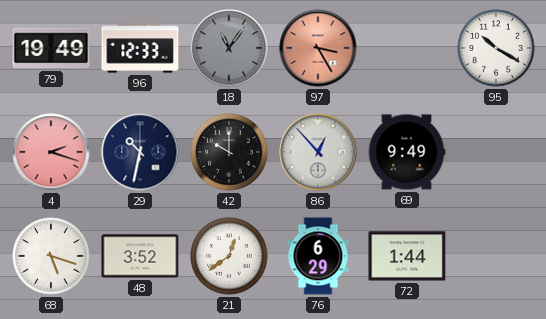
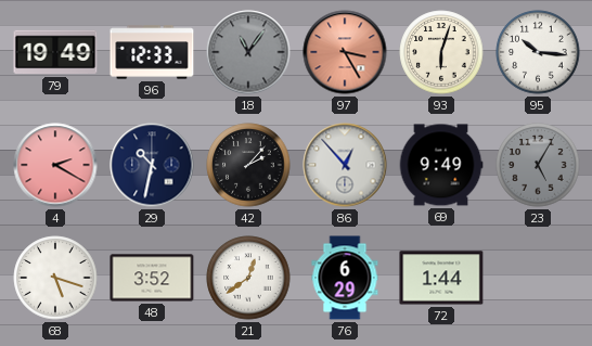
93: none -> 6:03 (441, 52)
95: 10:20 -> 10:16 (538, 52)
4: 2:18 -> 2:20 (55, 165)
42: 10:00 -> 2:07 (248, 165)
23: none -> 5:05 (538, 165)
